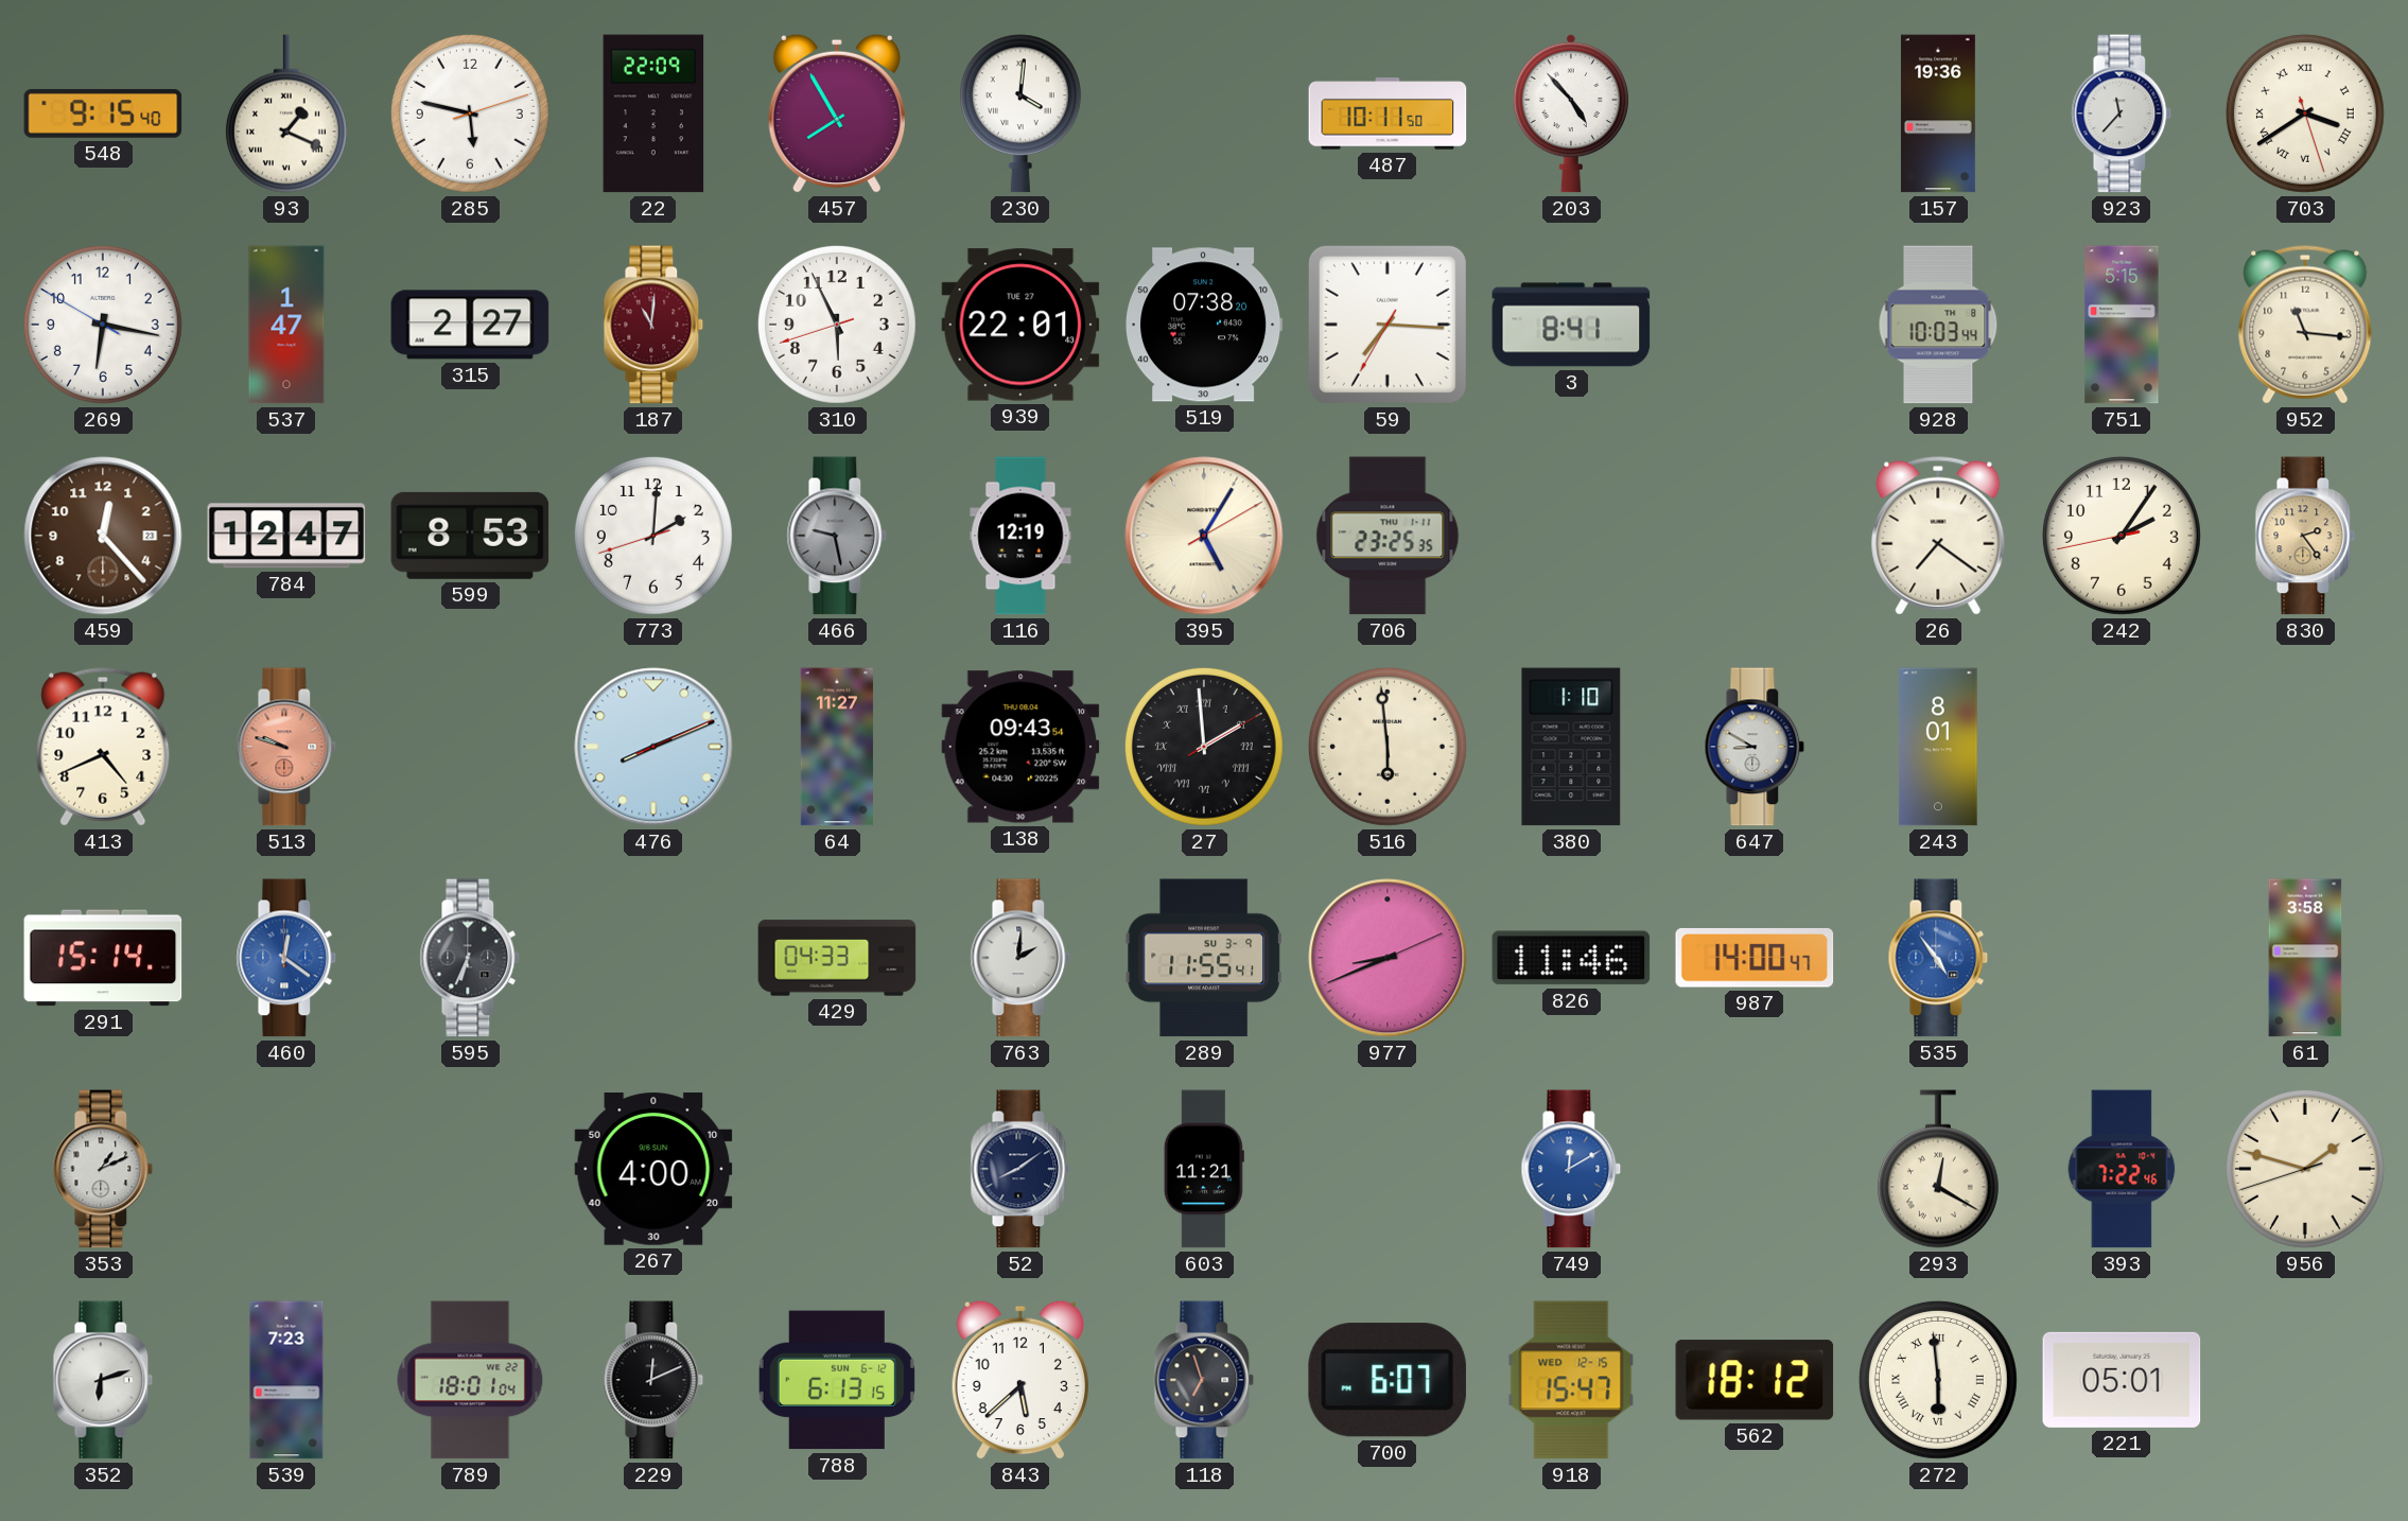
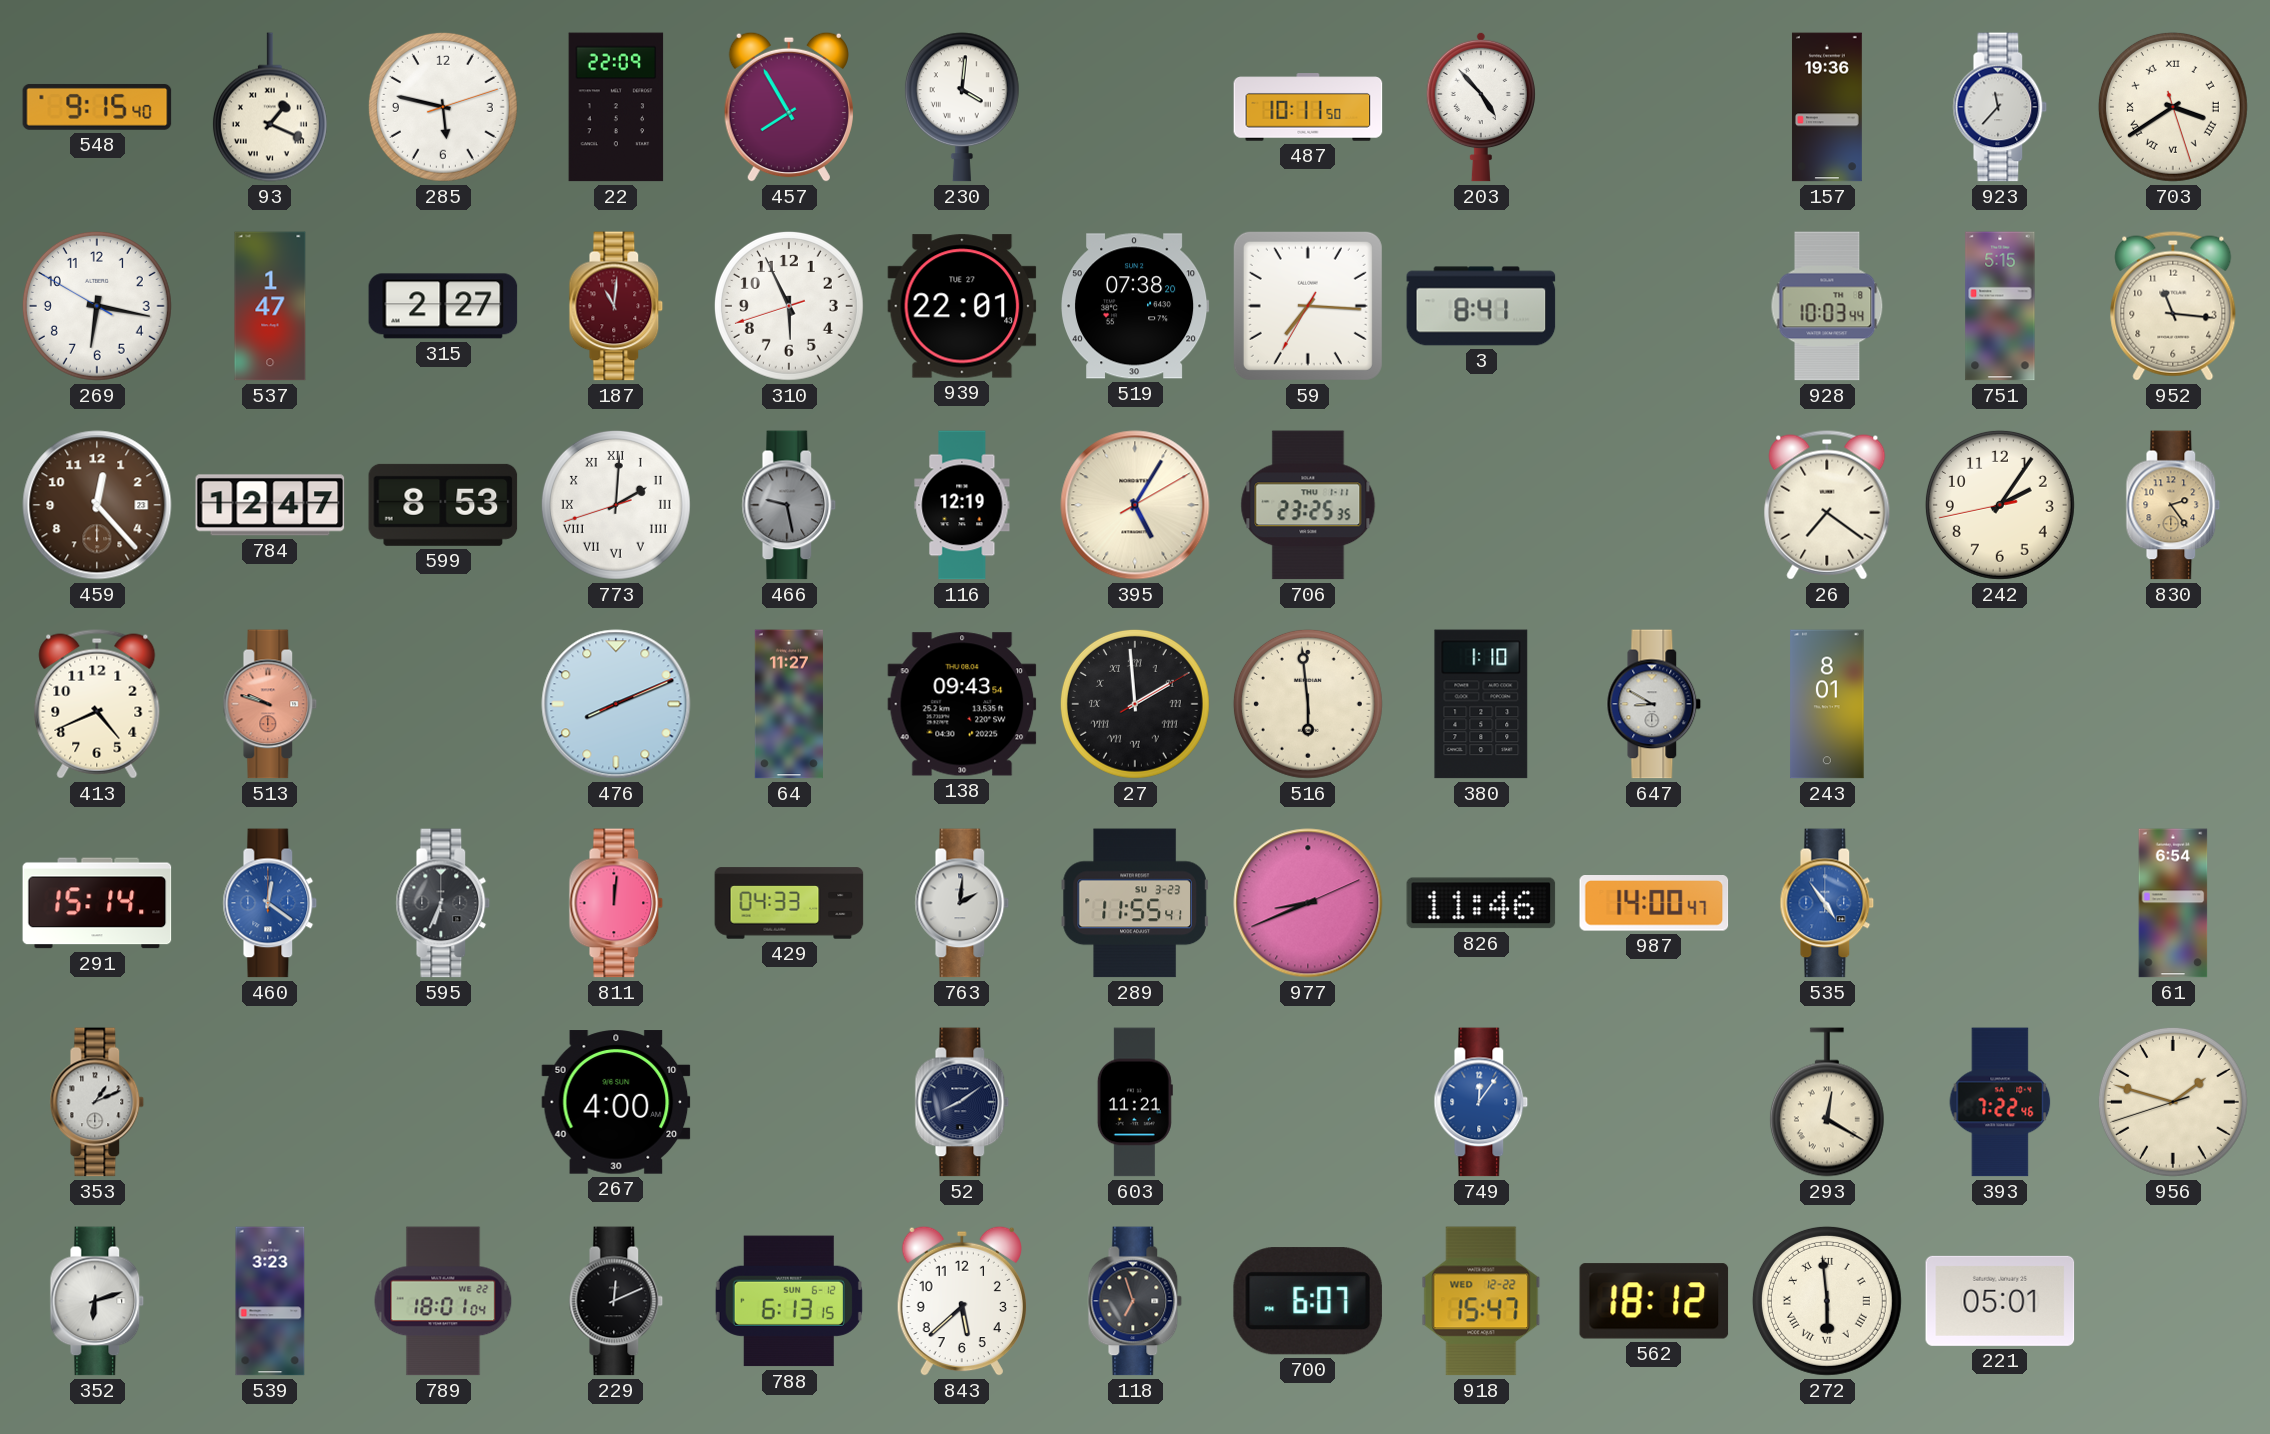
773 numerals: Arabic -> Roman (616, 505)
811: none -> 12:01 (616, 903)
289 date: SU 3-9 -> SU 3-23 (1135, 903)
61: 3:58 -> 6:54 (2173, 903)
749: 12:10 -> 12:06 (1481, 1102)
539: 7:23 -> 3:23 (270, 1301)
918 date: WED 12-15 -> WED 12-22 (1481, 1301)
